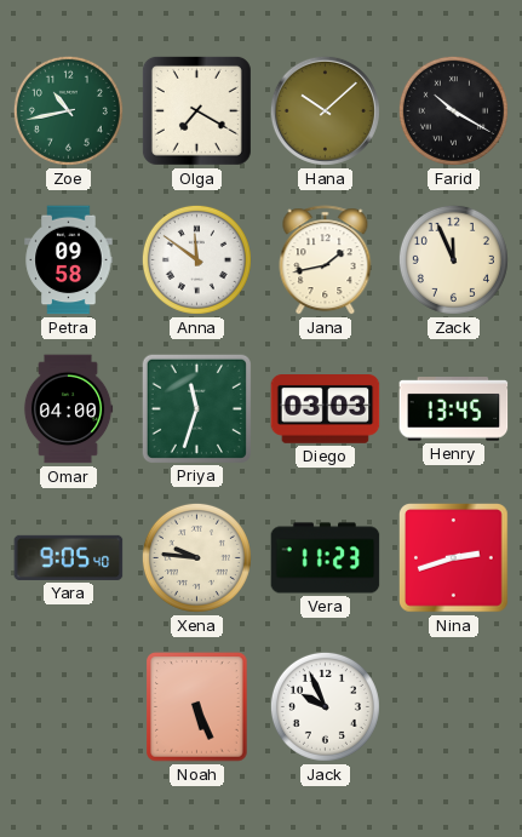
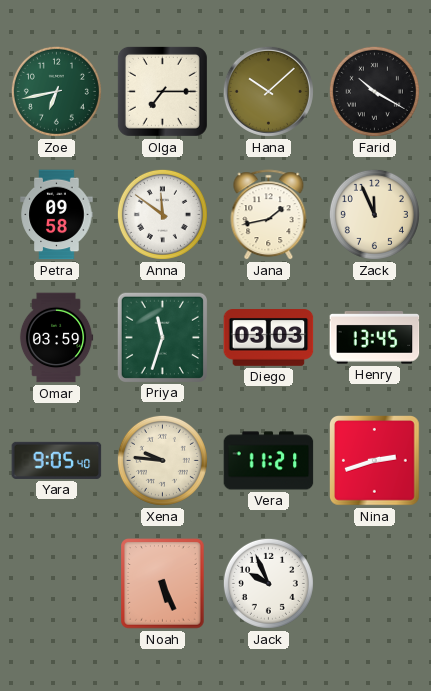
Zoe: 10:43 -> 6:43 (56, 91)
Olga: 7:20 -> 7:15 (162, 91)
Omar: 04:00 -> 03:59 (56, 338)
Vera: 11:23 -> 11:21 (269, 461)
